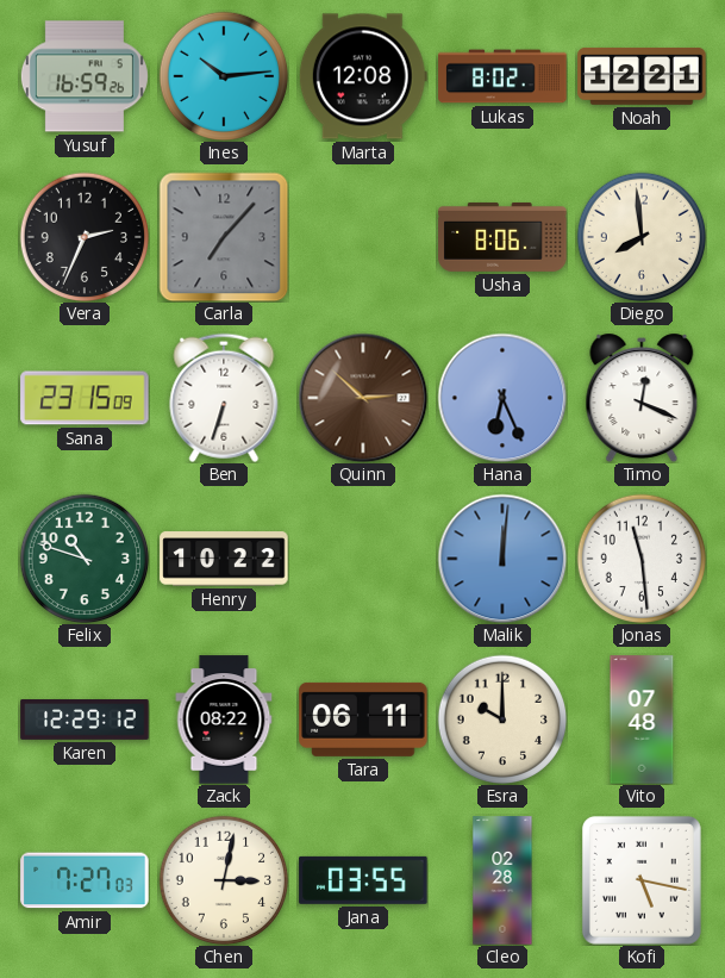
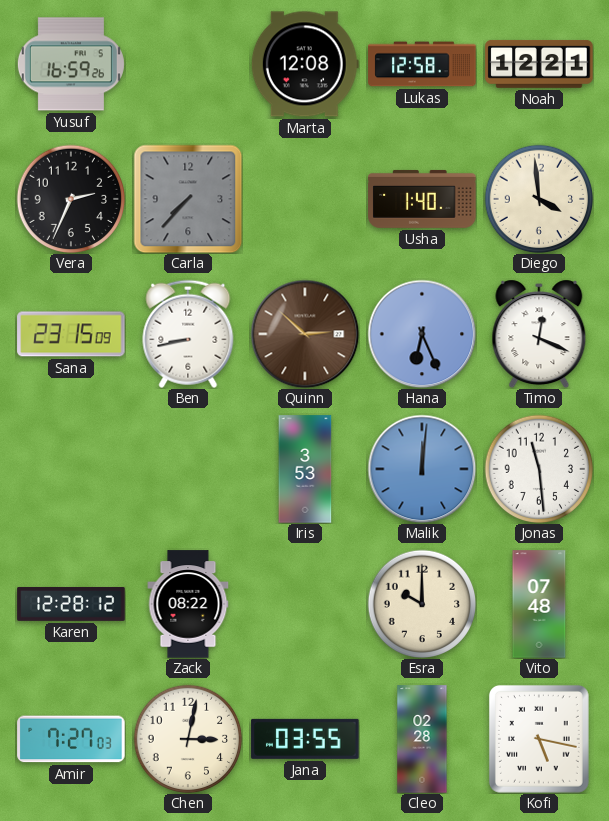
Ines: 10:14 -> none (224, 76)
Lukas: 8:02 -> 12:58 (422, 64)
Carla: 7:07 -> 7:37 (188, 199)
Usha: 8:06 -> 1:40 (422, 199)
Diego: 7:59 -> 3:59 (539, 199)
Ben: 6:33 -> 8:43 (188, 334)
Felix: 10:48 -> none (85, 559)
Henry: 10:22 -> none (224, 559)
Iris: none -> 3:53 (305, 469)
Karen: 12:29 -> 12:28 (71, 605)
Tara: 06:11 -> none (363, 720)
